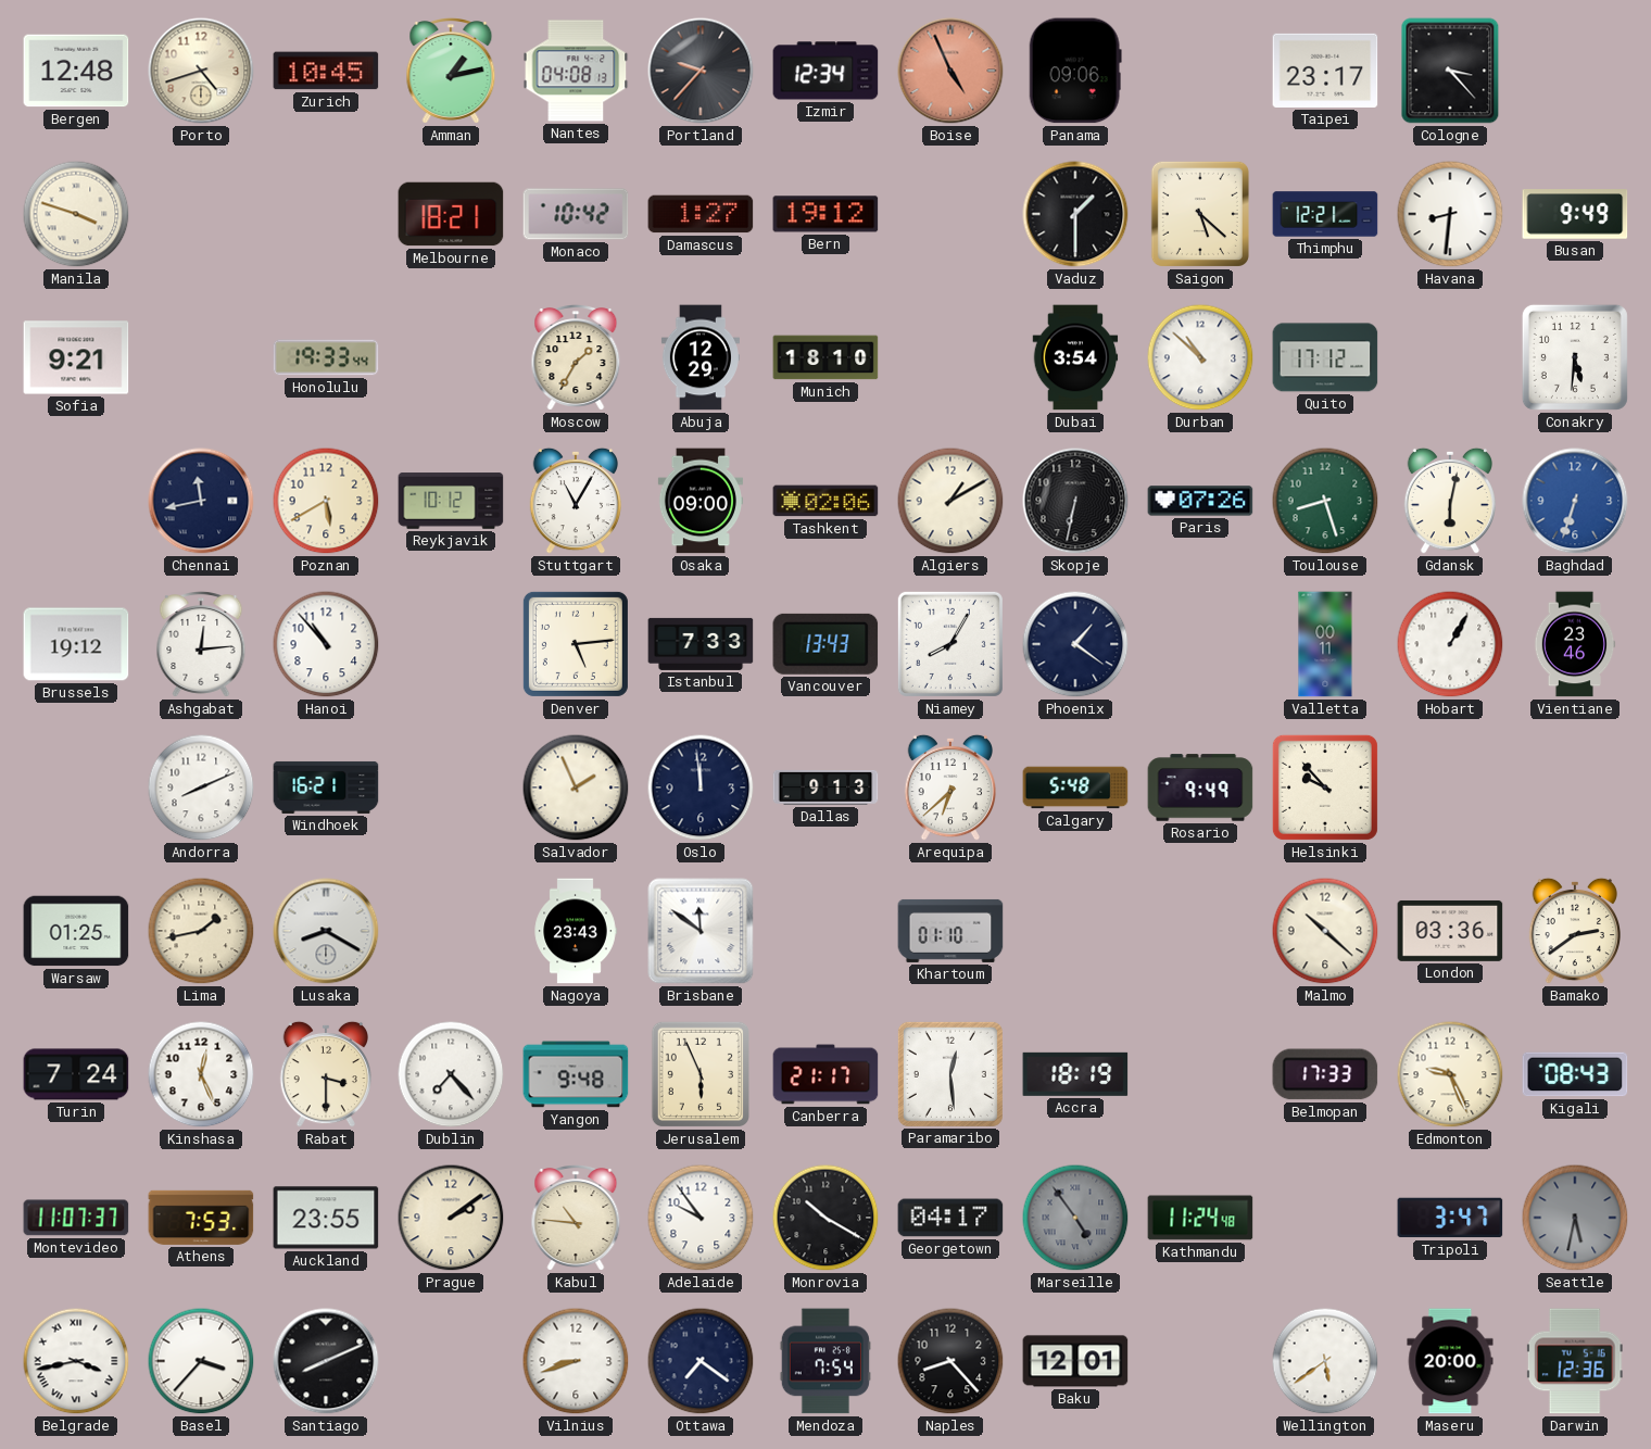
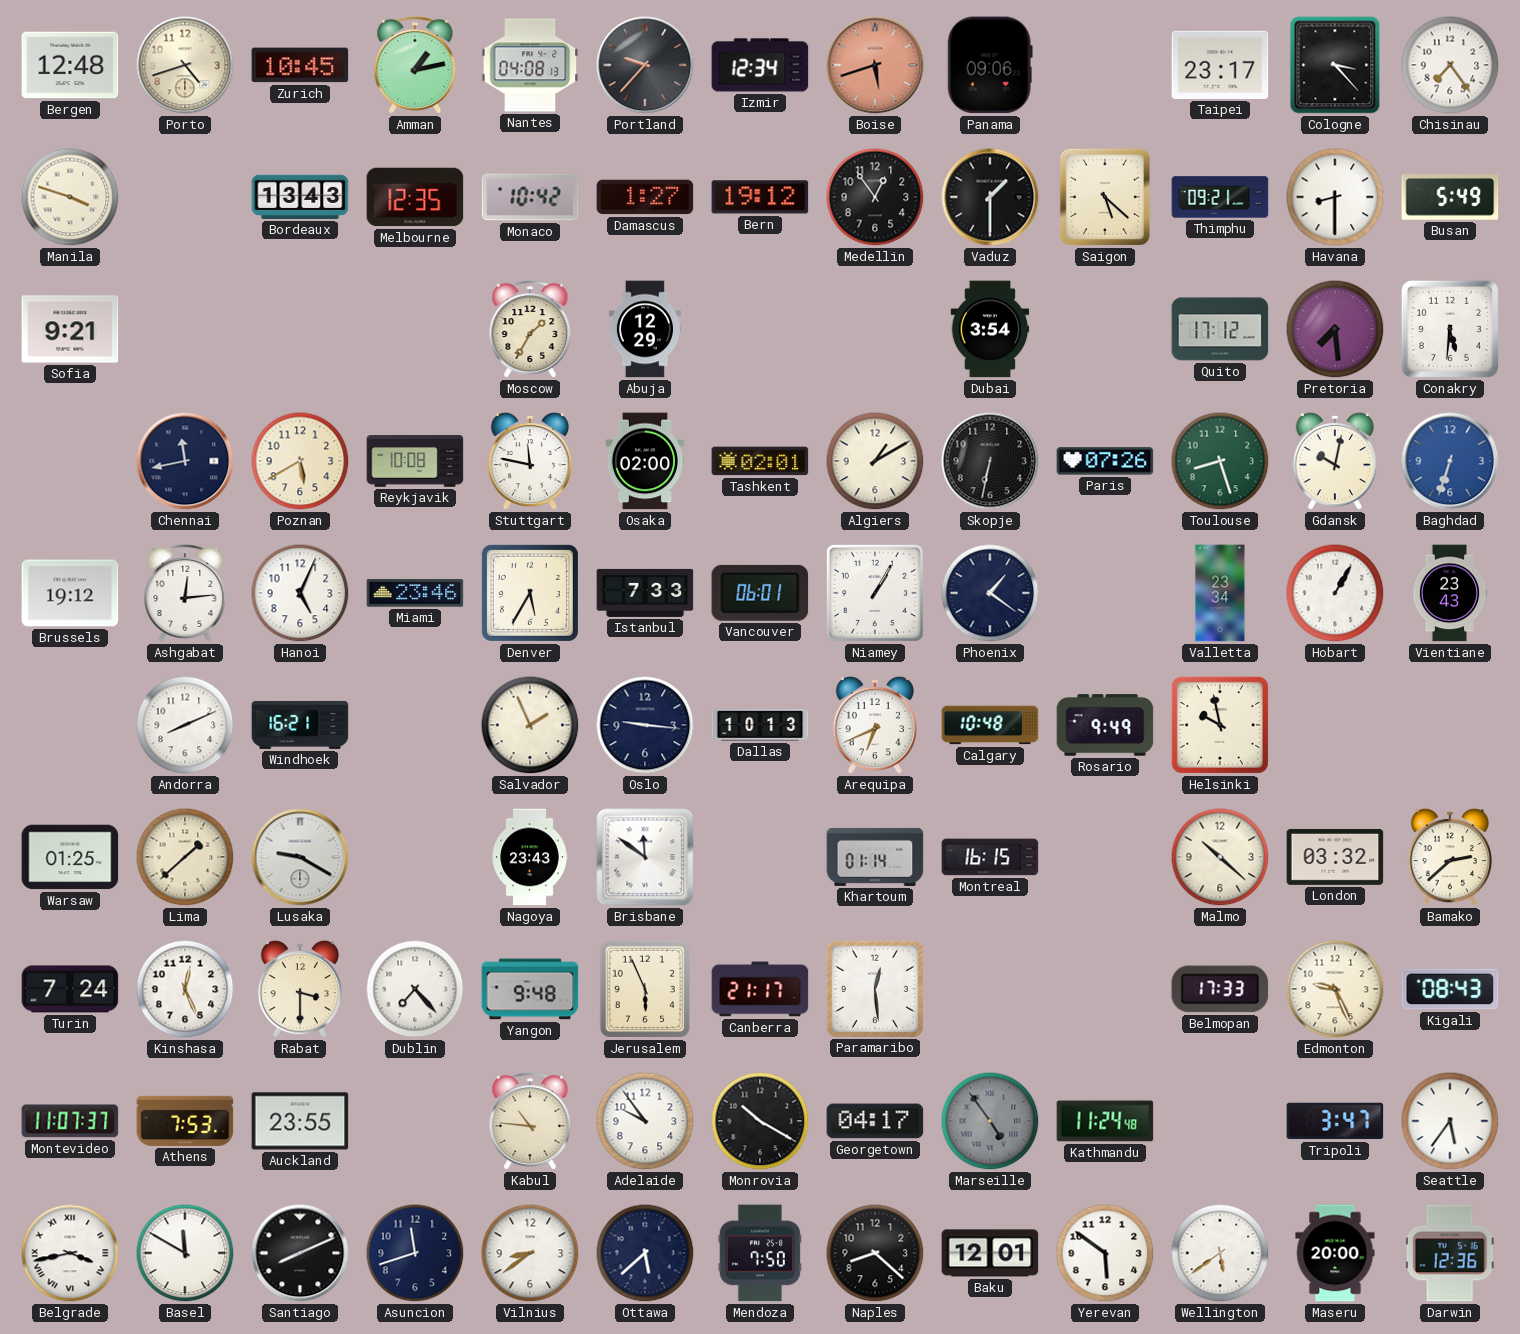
Boise: 4:56 -> 5:42 (875, 65)
Chisinau: none -> 7:24 (1450, 65)
Bordeaux: none -> 13:43 (300, 197)
Melbourne: 18:21 -> 12:35 (415, 197)
Medellin: none -> 12:54 (875, 197)
Thimphu: 12:21 -> 09:21 (1220, 197)
Havana: 8:31 -> 8:30 (1335, 197)
Busan: 9:49 -> 5:49 (1450, 197)
Honolulu: 19:33 -> none (326, 357)
Munich: 18:10 -> none (825, 357)
Durban: 10:52 -> none (1200, 357)
Pretoria: none -> 7:29 (1335, 329)
Reykjavik: 10:12 -> 10:08 (415, 461)
Stuttgart: 11:05 -> 11:47 (529, 461)
Osaka: 09:00 -> 02:00 (644, 461)
Tashkent: 02:06 -> 02:01 (760, 461)
Gdansk: 6:02 -> 10:02 (1334, 461)
Hanoi: 10:53 -> 5:04 (300, 593)
Miami: none -> 23:46 (415, 593)
Denver: 5:14 -> 5:35 (530, 593)
Vancouver: 13:43 -> 06:01 (760, 593)
Niamey: 8:05 -> 1:05 (875, 593)
Valletta: 00:11 -> 23:34 (1220, 593)
Vientiane: 23:46 -> 23:43 (1450, 593)
Oslo: 11:59 -> 9:16 (645, 725)
Dallas: 9:13 -> 10:13 (760, 725)
Arequipa: 6:38 -> 6:41 (874, 725)
Calgary: 5:48 -> 10:48 (990, 725)
Helsinki: 9:53 -> 9:58 (1220, 725)
Lima: 1:43 -> 1:38 (185, 857)
Lusaka: 8:20 -> 9:20 (300, 857)
Khartoum: 01:10 -> 01:14 (875, 857)
Montreal: none -> 16:15 (990, 857)
London: 03:36 -> 03:32 (1335, 857)
Bamako: 2:39 -> 2:38 (1449, 857)
Accra: 18:19 -> none (1075, 1074)
Prague: 2:09 -> none (451, 1218)
Seattle: 5:32 -> 5:36 (1450, 1121)
Seattle dial: grey -> white (1450, 1121)
Basel: 3:37 -> 11:50 (185, 1253)
Asuncion: none -> 11:42 (415, 1253)
Vilnius: 8:42 -> 8:39 (530, 1253)
Ottawa: 7:21 -> 5:38 (645, 1253)
Mendoza: 7:54 -> 7:50 (760, 1253)
Naples: 8:23 -> 8:22 (875, 1253)
Yerevan: none -> 5:51 (1105, 1253)
